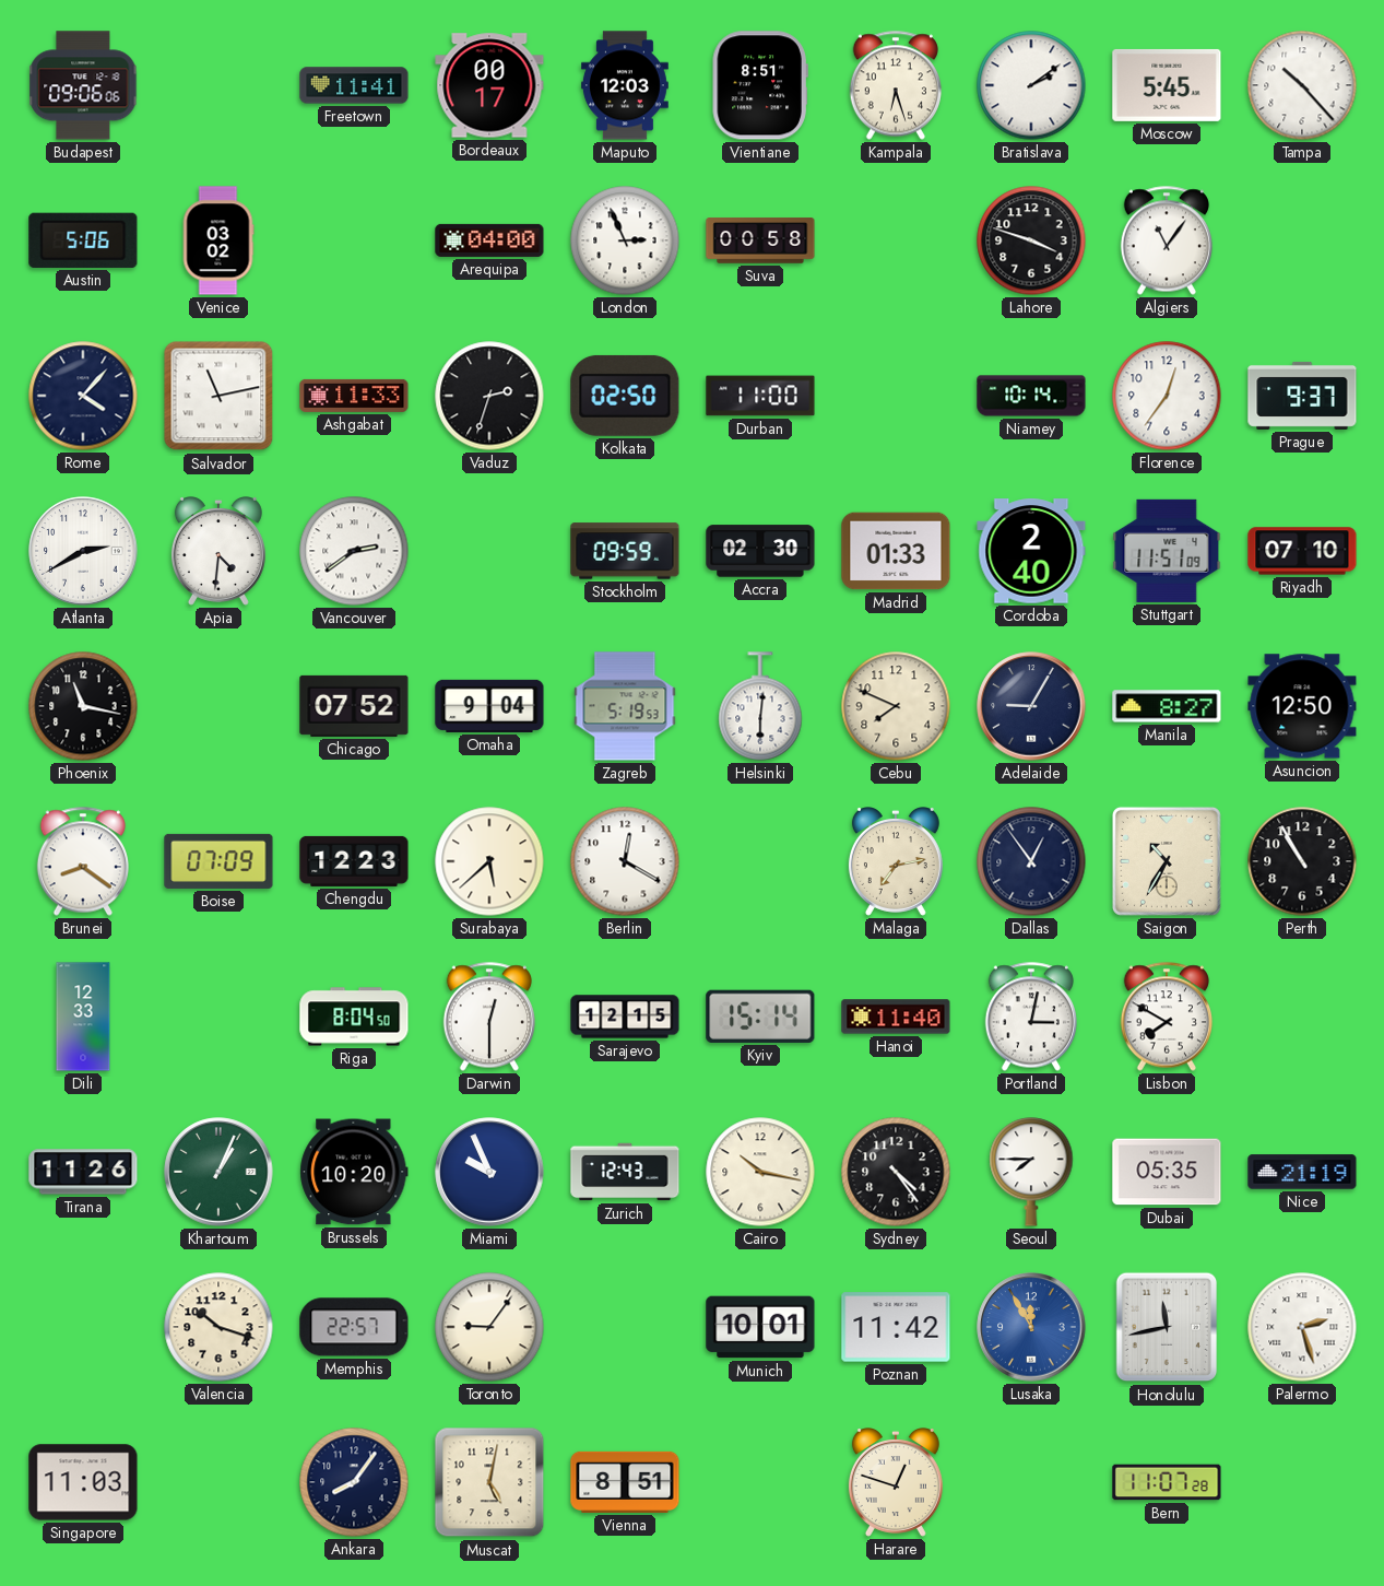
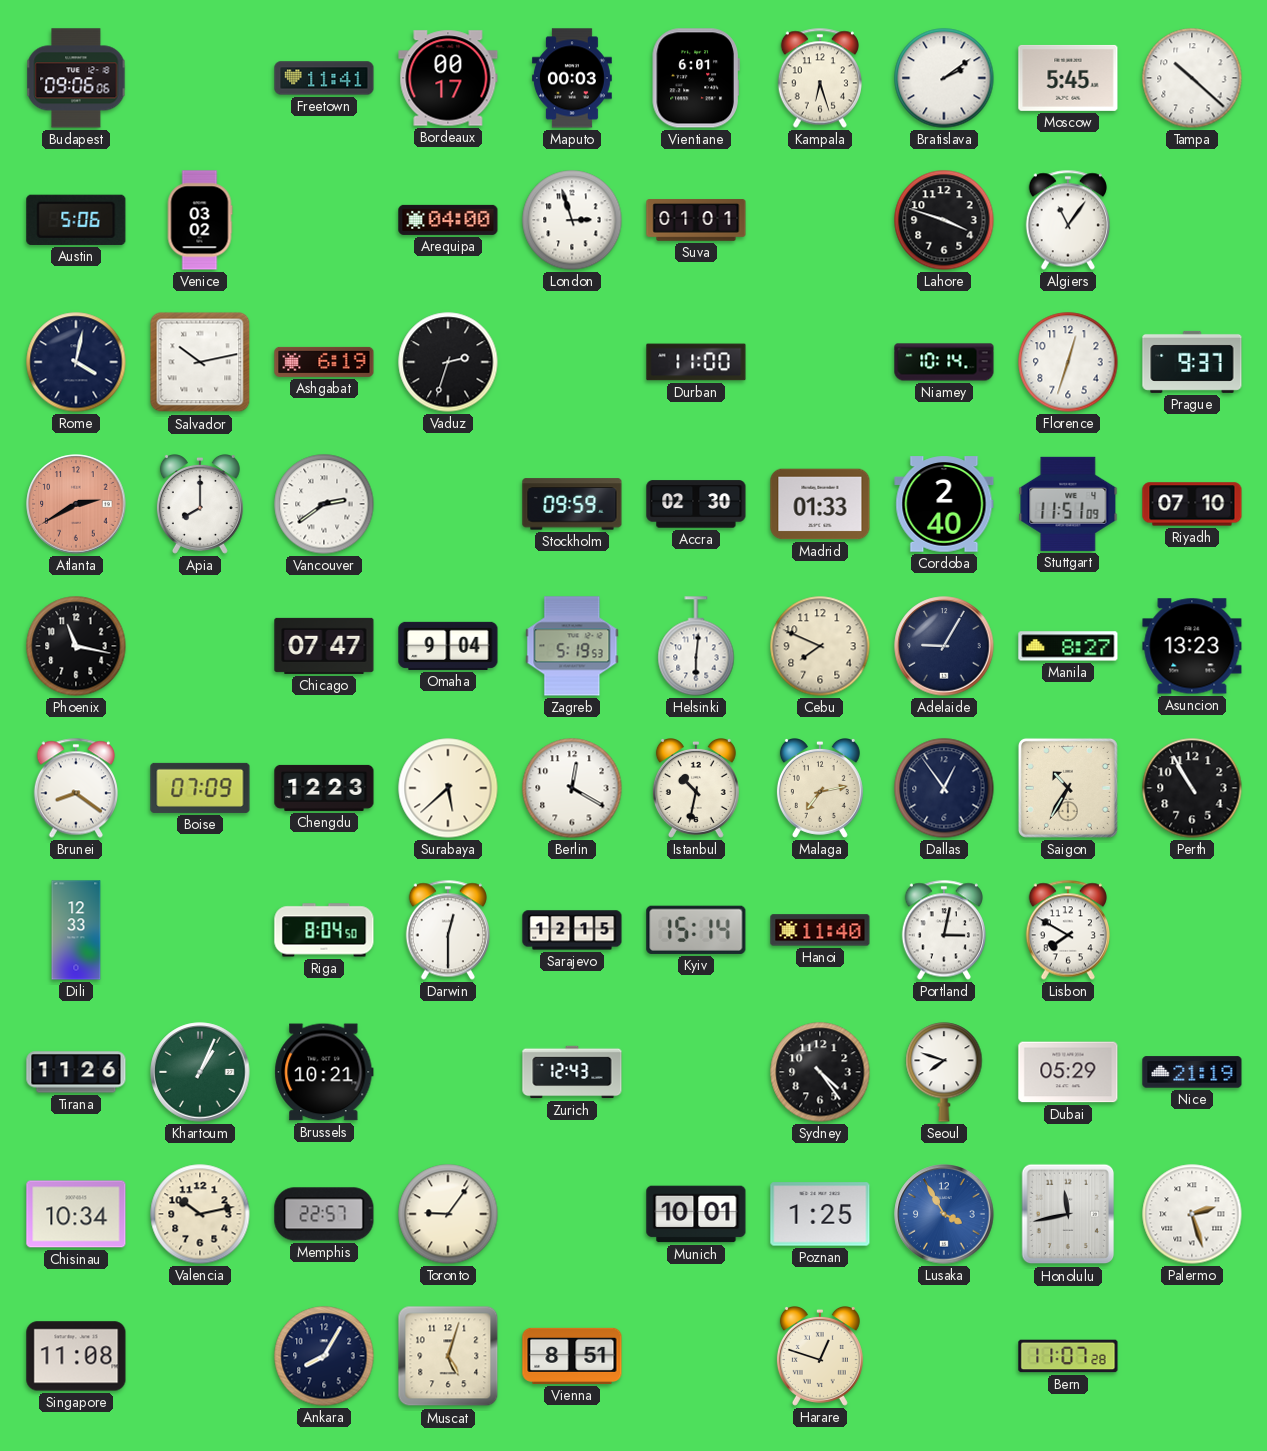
Maputo: 12:03 -> 00:03 (572, 78)
Vientiane: 8:51 -> 6:01 (696, 78)
Tampa: 10:23 -> 10:22 (1192, 78)
London: 2:56 -> 2:57 (572, 220)
Suva: 00:58 -> 01:01 (696, 220)
Rome: 4:07 -> 4:02 (76, 362)
Salvador: 11:13 -> 10:13 (200, 362)
Ashgabat: 11:33 -> 6:19 (324, 362)
Kolkata: 02:50 -> none (625, 396)
Florence: 12:36 -> 12:33 (1068, 362)
Atlanta dial: white -> salmon (76, 504)
Apia: 4:31 -> 8:00 (200, 505)
Chicago: 07:52 -> 07:47 (324, 646)
Asuncion: 12:50 -> 13:23 (1192, 646)
Istanbul: none -> 10:32 (696, 789)
Brussels: 10:20 -> 10:21 (324, 1072)
Miami: 9:56 -> none (489, 1172)
Cairo: 10:17 -> none (760, 1172)
Seoul: 7:45 -> 7:48 (944, 1072)
Dubai: 05:35 -> 05:29 (1068, 1072)
Chisinau: none -> 10:34 (76, 1214)
Valencia: 10:18 -> 10:13 (200, 1214)
Poznan: 11:42 -> 1:25 (820, 1214)
Lusaka: 11:55 -> 3:55 (944, 1214)
Singapore: 11:03 -> 11:08 (76, 1356)
Ankara: 8:06 -> 8:05 (324, 1356)
Muscat: 5:02 -> 5:03 (448, 1356)
